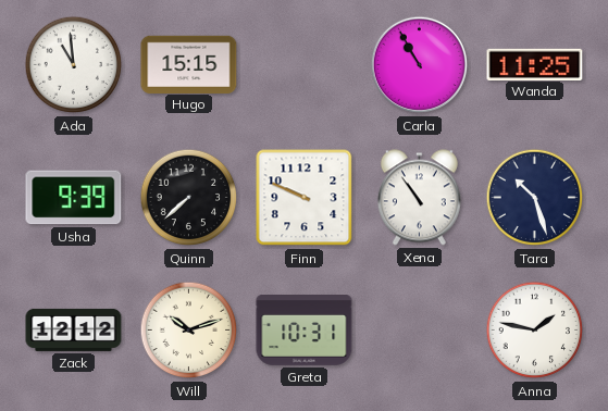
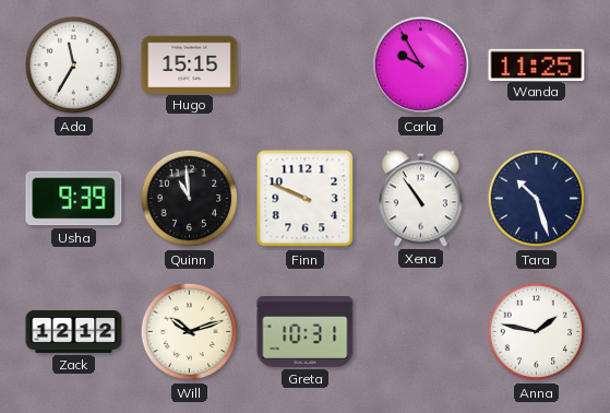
Ada: 10:59 -> 11:35 (74, 66)
Carla: 10:55 -> 9:55 (421, 66)
Quinn: 7:38 -> 10:59 (190, 199)
